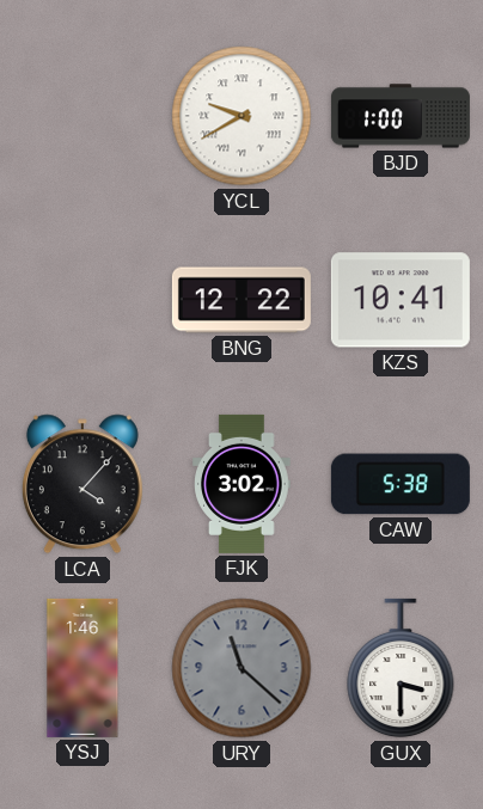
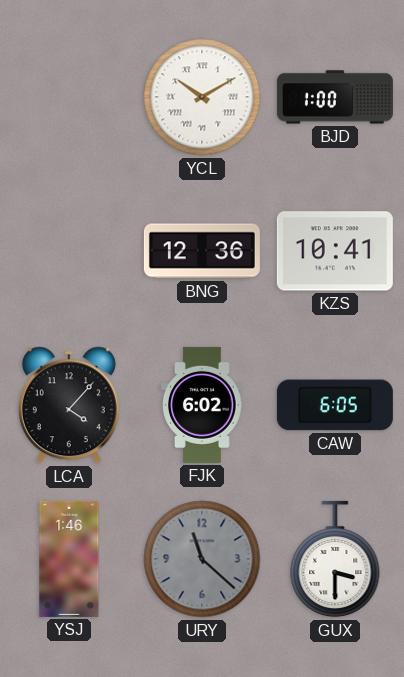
YCL: 9:40 -> 10:10 (202, 97)
BNG: 12:22 -> 12:36 (202, 251)
FJK: 3:02 -> 6:02 (202, 405)
CAW: 5:38 -> 6:05 (335, 405)
